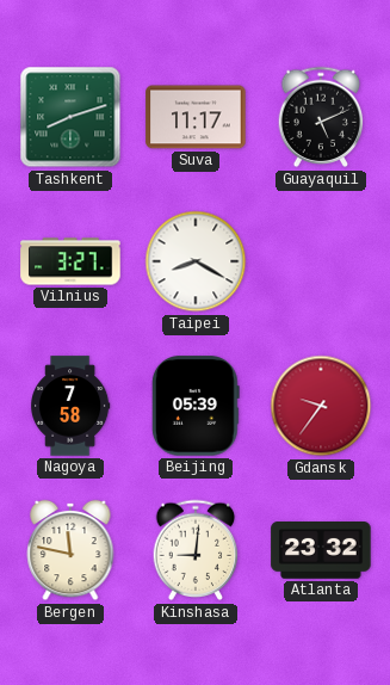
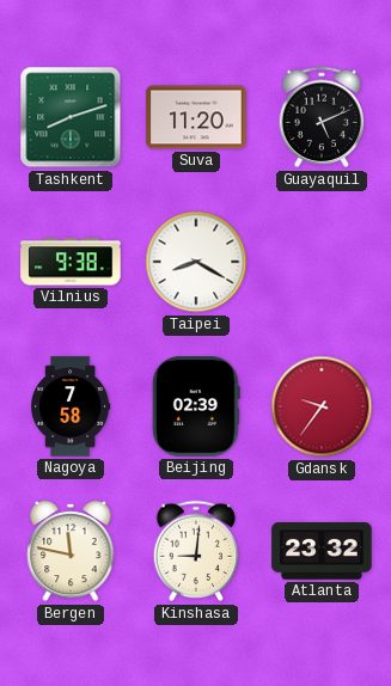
Suva: 11:17 -> 11:20 (196, 117)
Vilnius: 3:27 -> 9:38 (71, 262)
Beijing: 05:39 -> 02:39 (196, 406)
